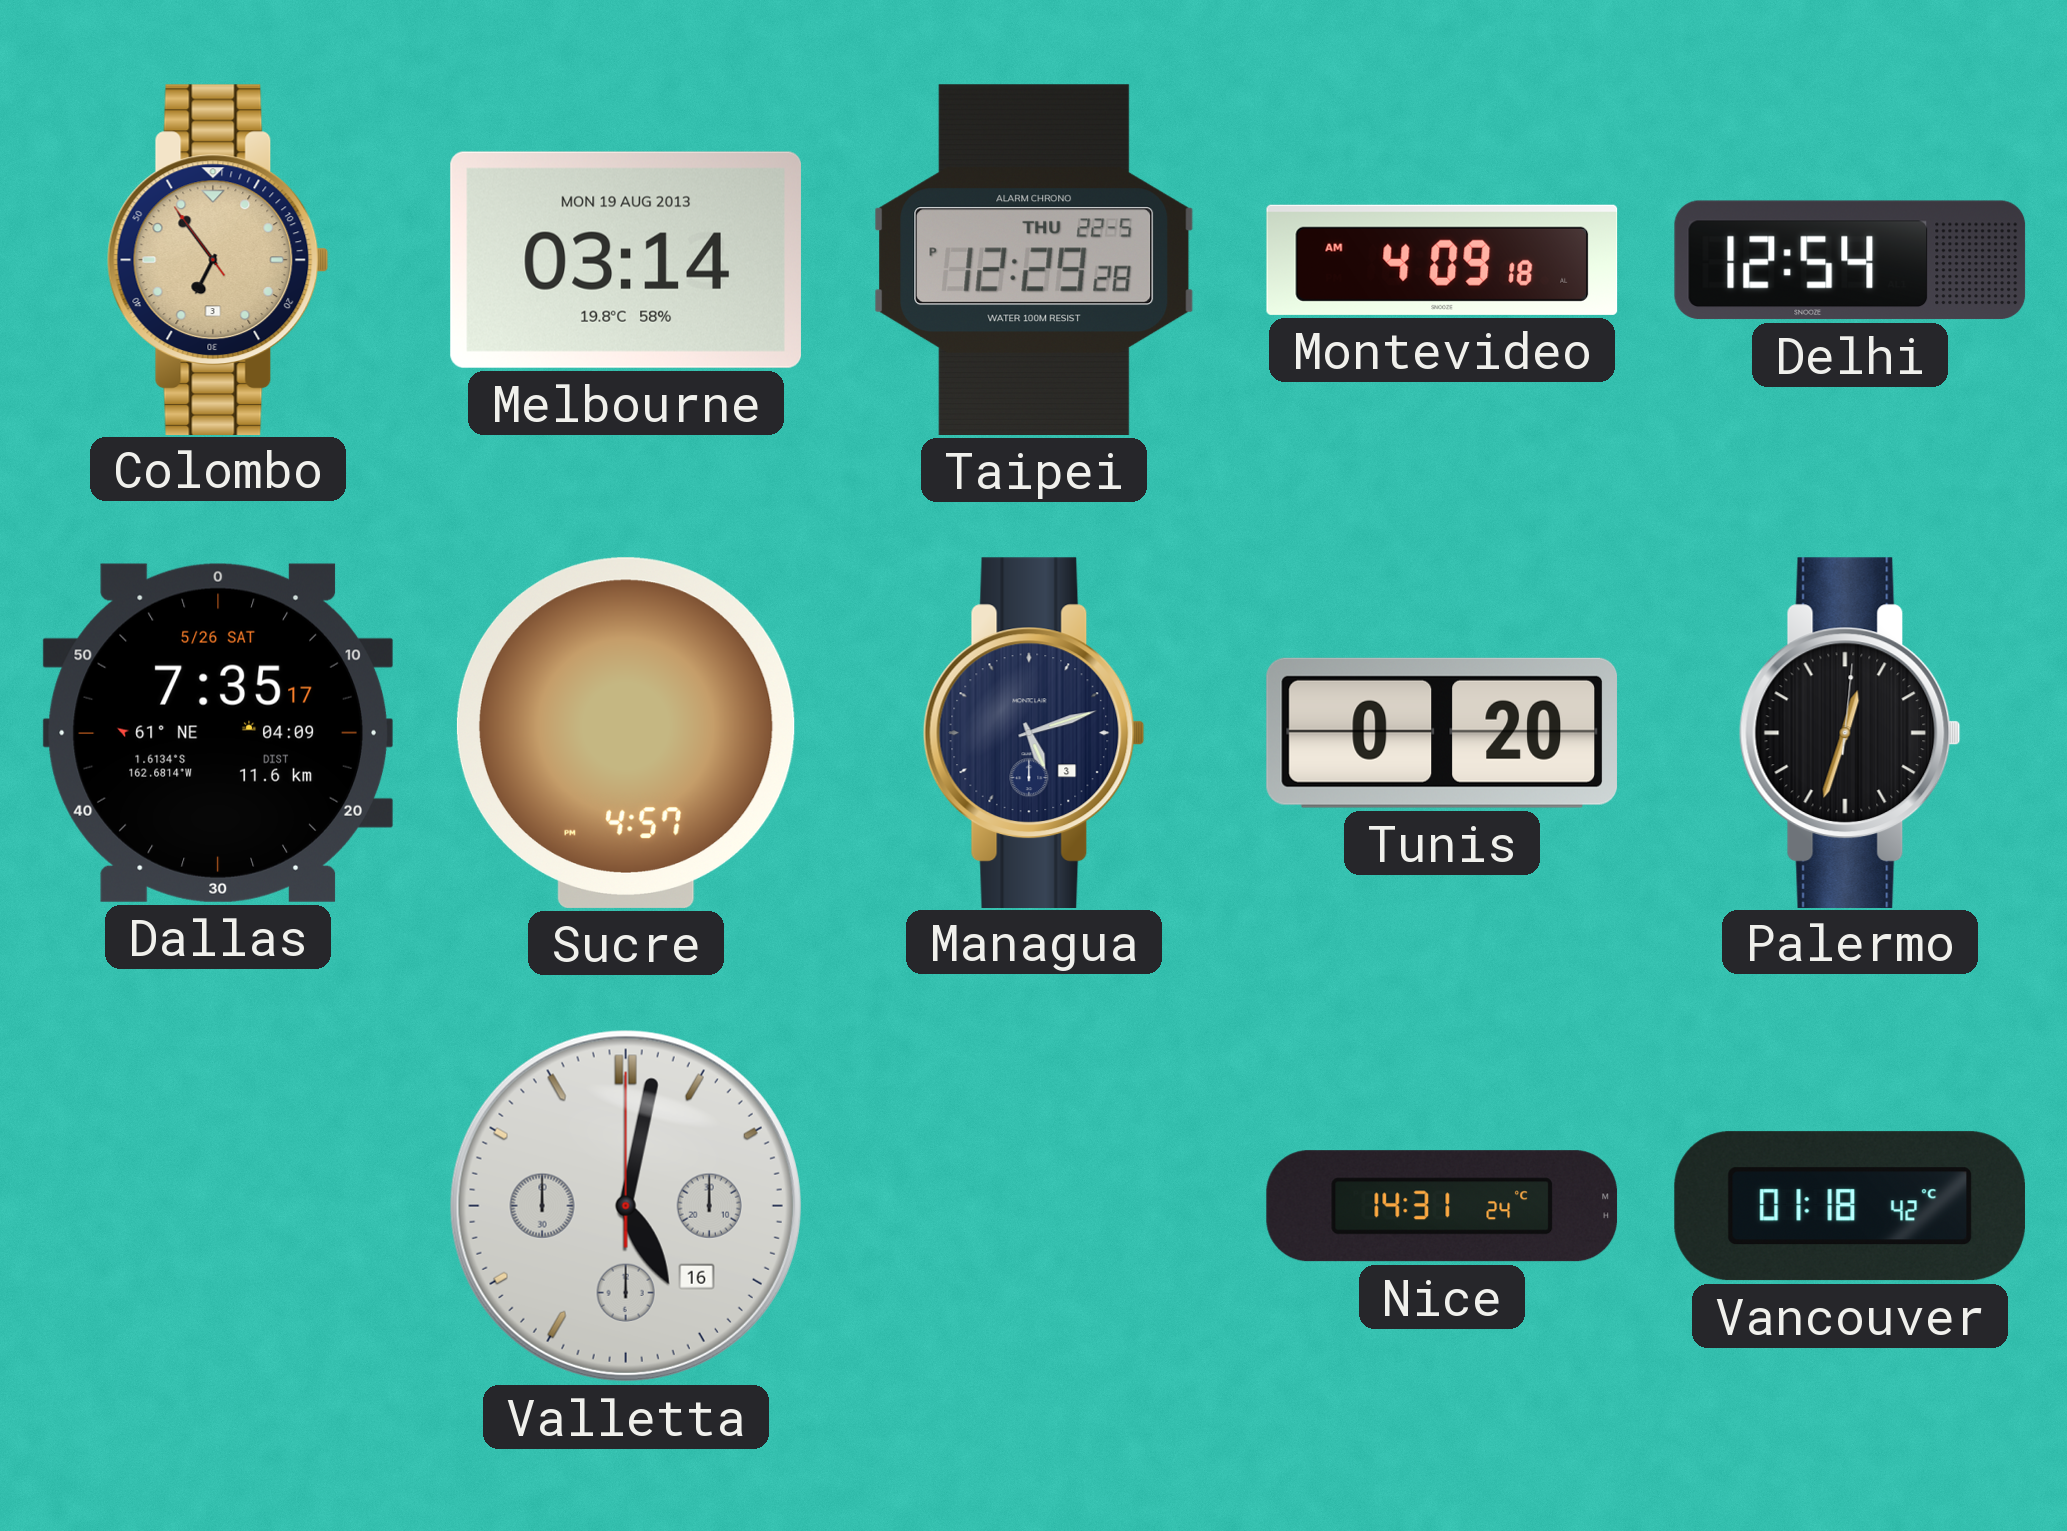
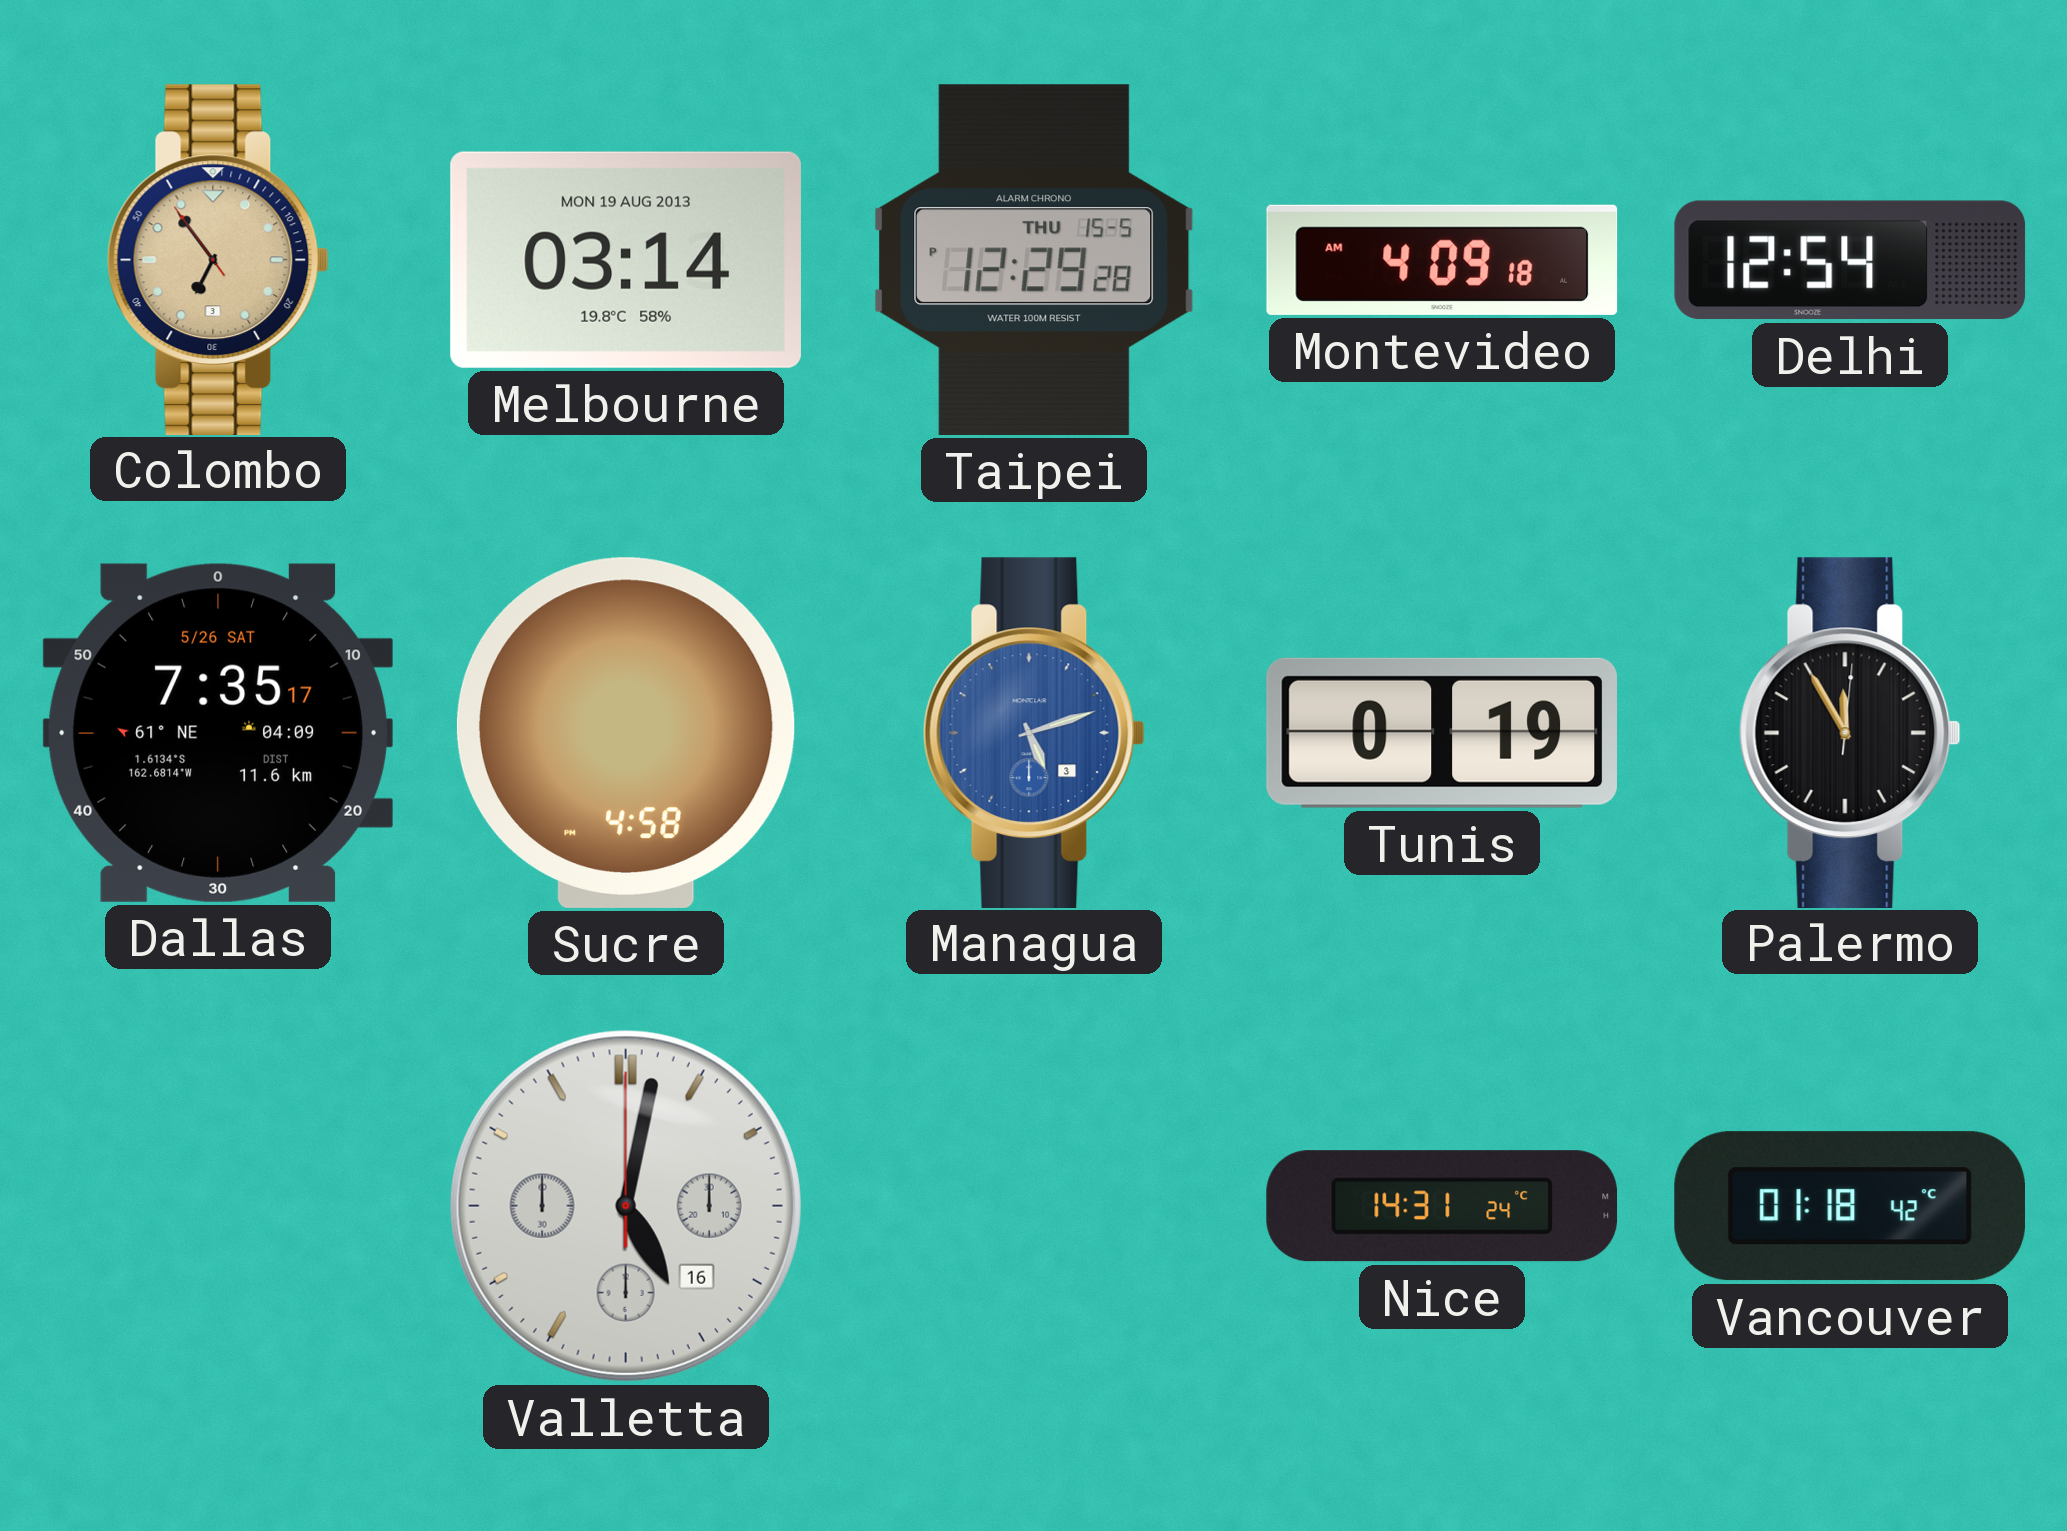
Taipei date: THU 22-5 -> THU 15-5 (1034, 260)
Sucre: 4:57 -> 4:58 (626, 733)
Managua dial: navy -> blue (1034, 732)
Tunis: 0:20 -> 0:19 (1442, 733)
Palermo: 12:33 -> 11:55 (1850, 732)
